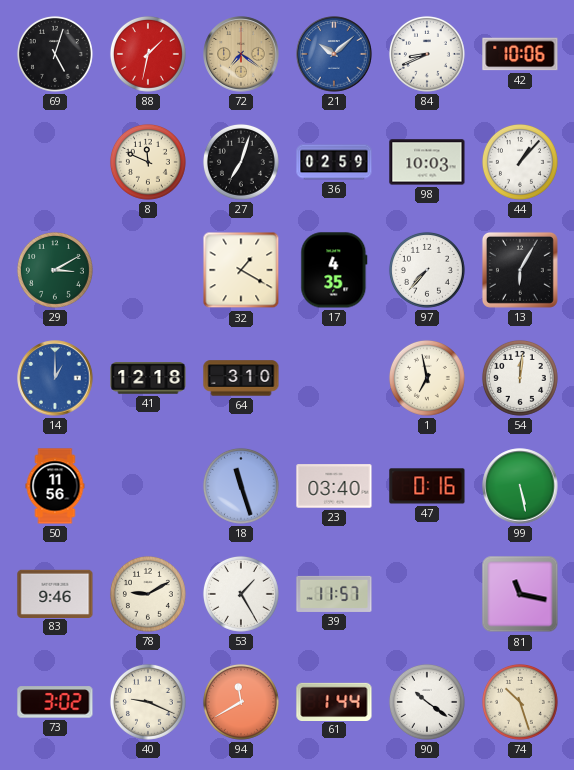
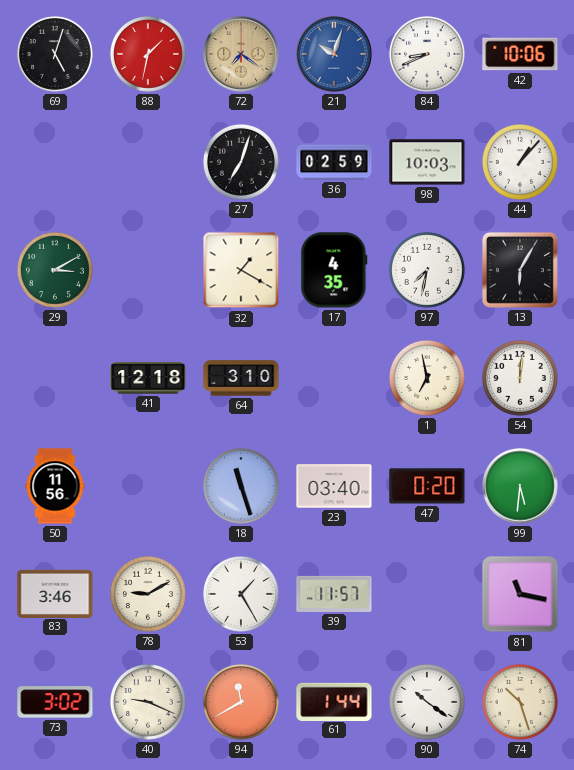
21: 10:08 -> 10:03 (334, 54)
8: 11:49 -> none (148, 162)
97: 7:37 -> 7:32 (427, 270)
14: 1:00 -> none (55, 378)
47: 0:16 -> 0:20 (427, 486)
99: 5:28 -> 5:31 (520, 486)
83: 9:46 -> 3:46 (55, 593)
